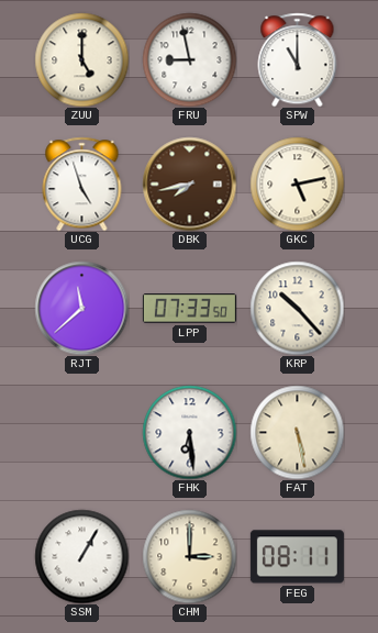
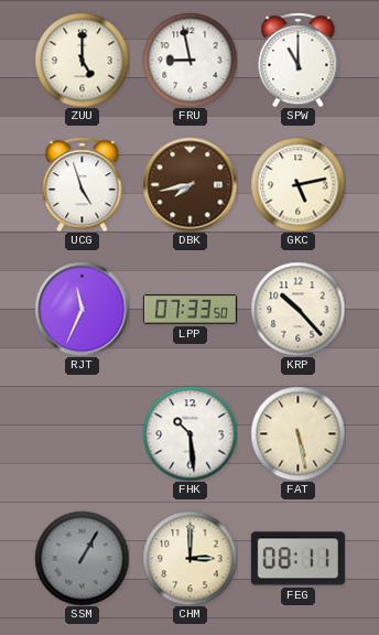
RJT: 11:38 -> 11:34 (82, 309)
FHK: 6:29 -> 10:29 (189, 433)
SSM dial: white -> grey (82, 558)
